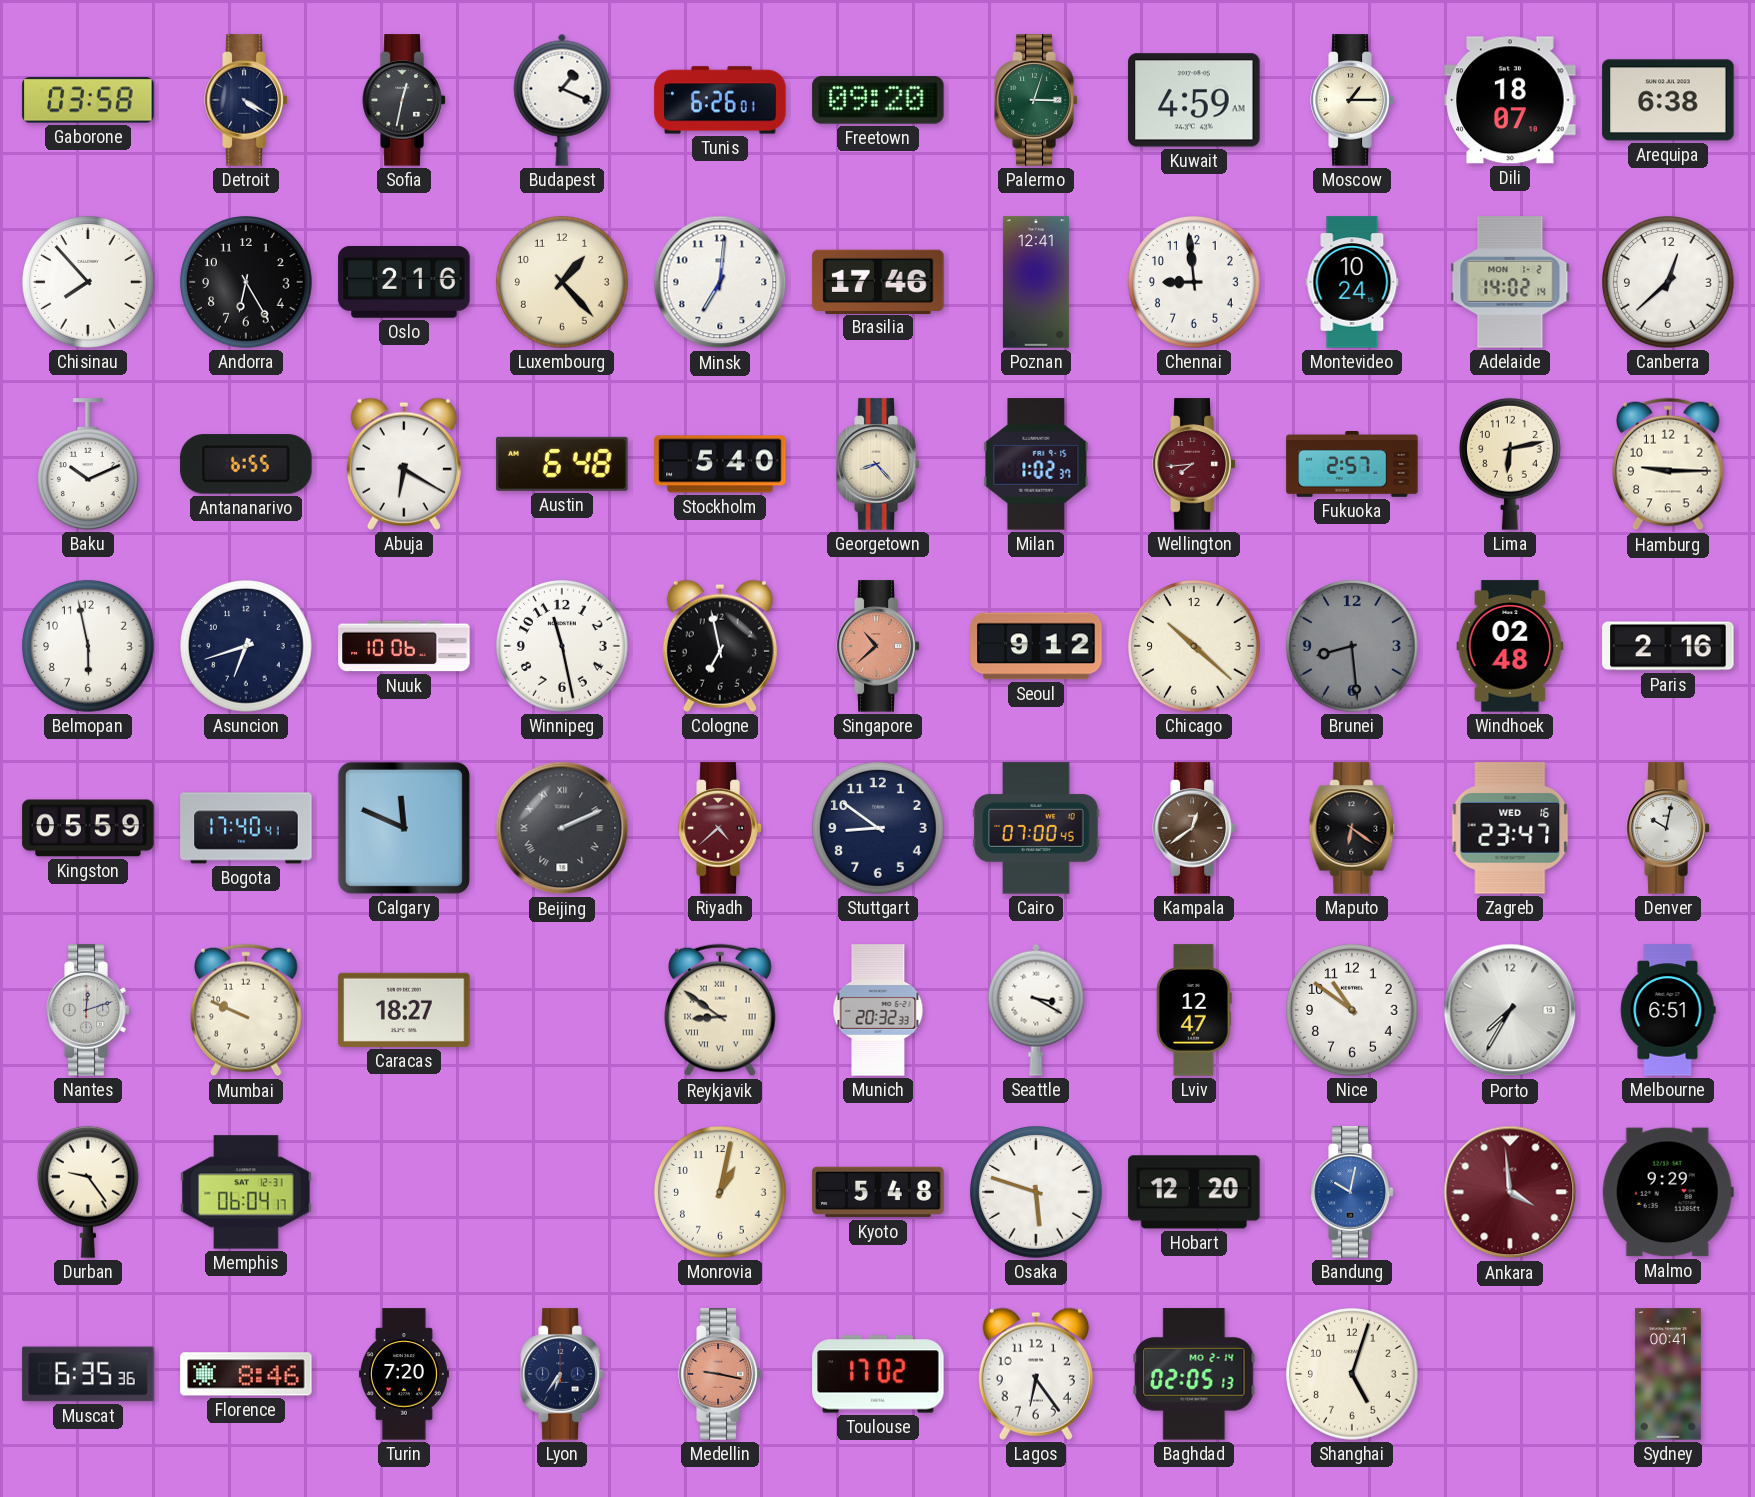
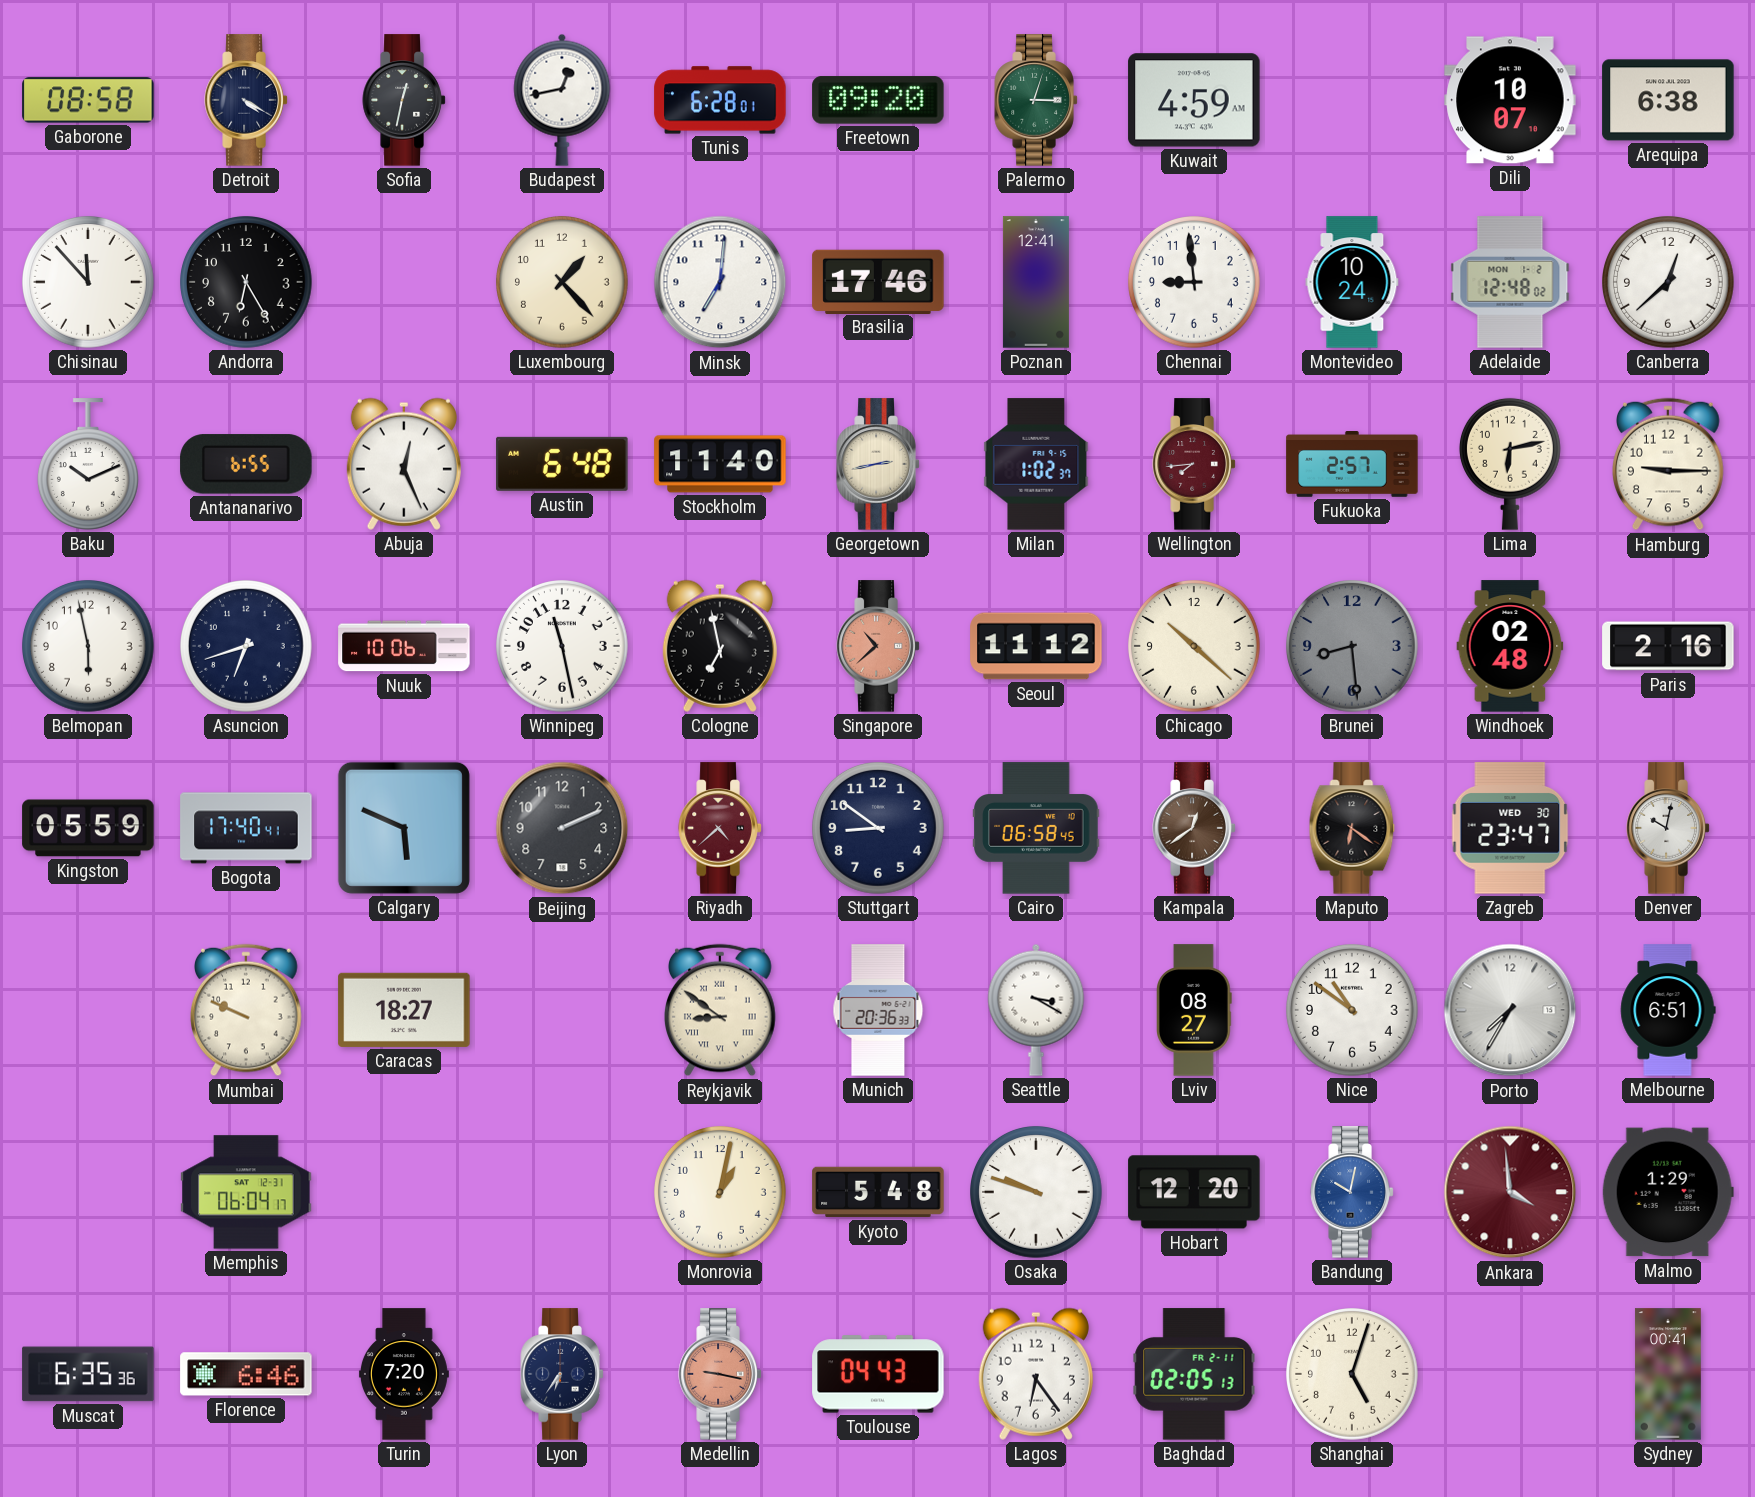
Gaborone: 03:58 -> 08:58 (88, 100)
Budapest: 1:19 -> 12:43 (562, 100)
Tunis: 6:26 -> 6:28 (720, 100)
Moscow: 1:15 -> none (1352, 100)
Dili: 18:07 -> 10:07 (1510, 100)
Chisinau: 7:53 -> 11:53 (89, 283)
Oslo: 2:16 -> none (404, 282)
Adelaide: 14:02 -> 12:48 (1510, 282)
Abuja: 6:20 -> 12:26 (404, 464)
Stockholm: 5:40 -> 11:40 (720, 464)
Georgetown: 8:23 -> 2:43 (878, 464)
Seoul: 9:12 -> 11:12 (1036, 646)
Calgary: 11:49 -> 5:49 (404, 828)
Beijing numerals: Roman -> Arabic (562, 828)
Cairo: 07:00 -> 06:58 (1036, 828)
Zagreb date: WED 16 -> WED 30 (1510, 828)
Nantes: 12:12 -> none (88, 1010)
Munich: 20:32 -> 20:36 (878, 1010)
Lviv: 12:47 -> 08:27 (1195, 1010)
Durban: 9:24 -> none (88, 1192)
Osaka: 5:48 -> 9:48 (1037, 1193)
Malmo: 9:29 -> 1:29 (1668, 1192)
Florence: 8:46 -> 6:46 (246, 1374)
Toulouse: 17:02 -> 04:43 (878, 1374)
Baghdad date: MO 2-14 -> FR 2-11 (1194, 1374)
